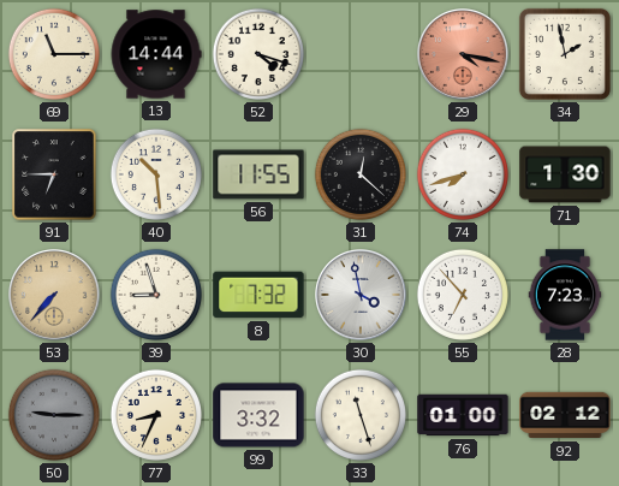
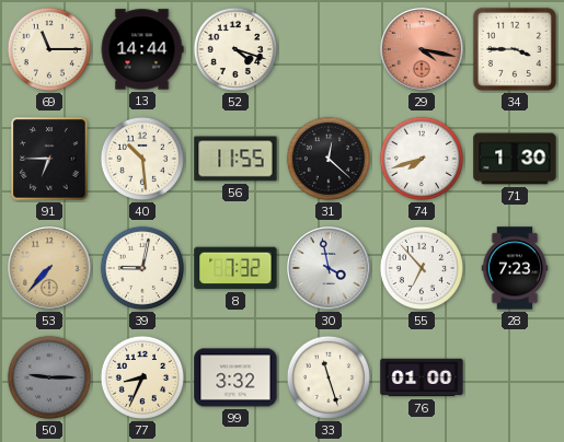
34: 1:58 -> 3:45 (515, 49)
39: 8:57 -> 9:02 (142, 268)
92: 02:12 -> none (565, 415)
